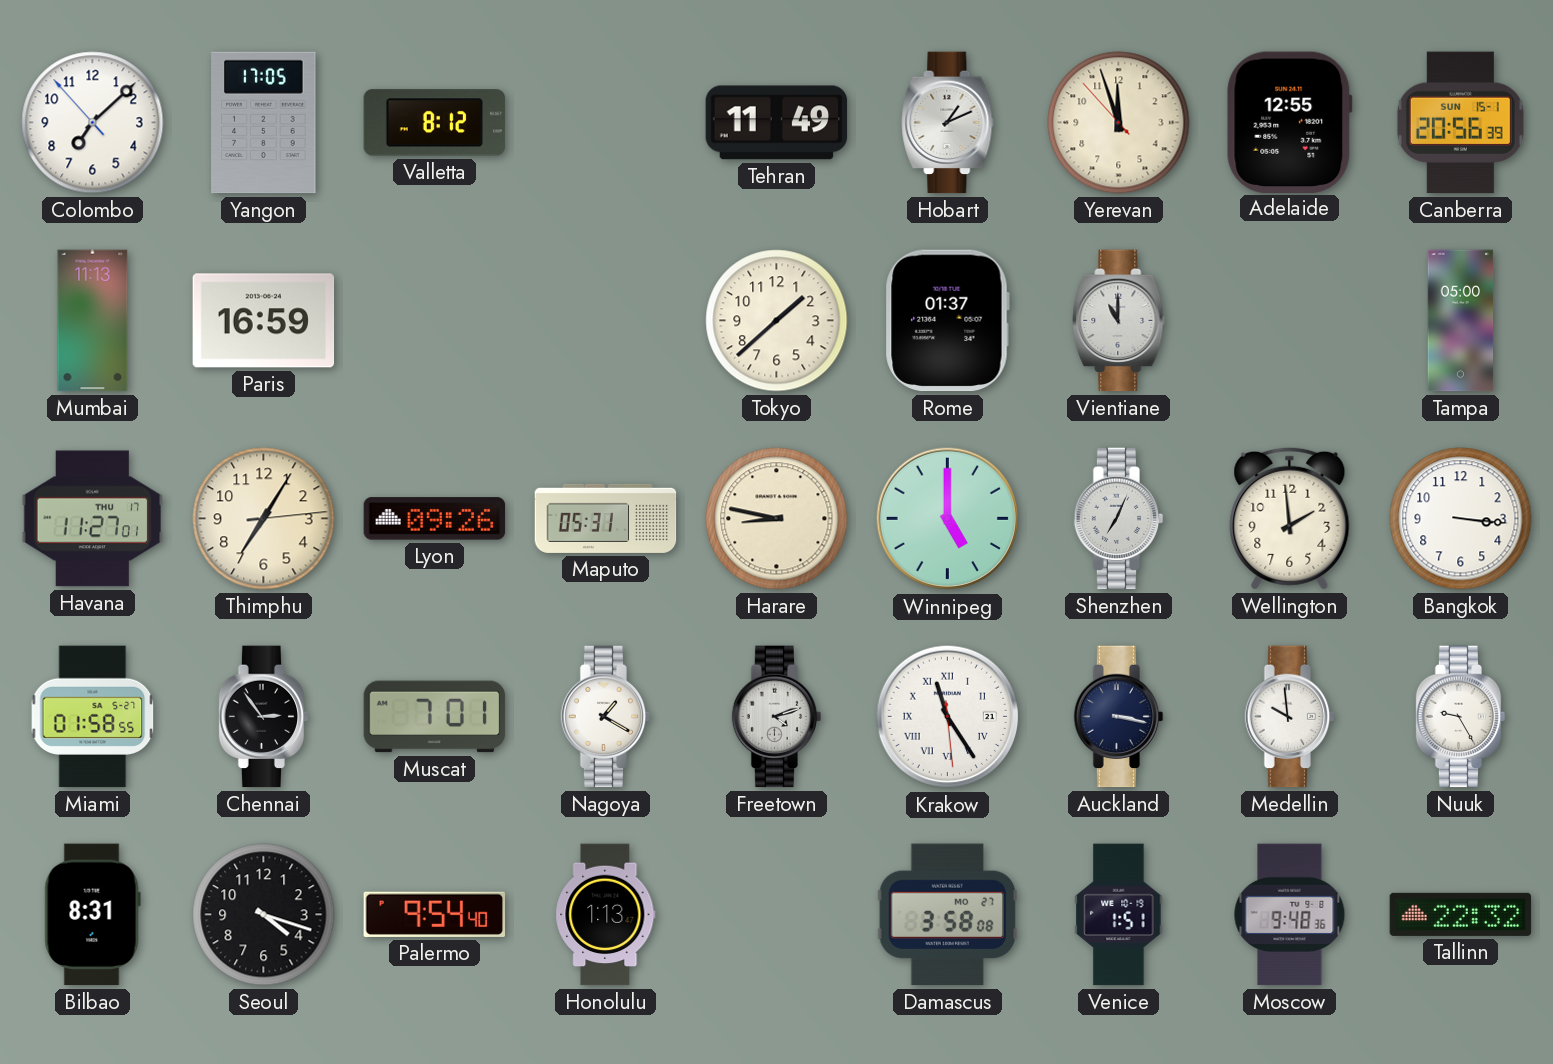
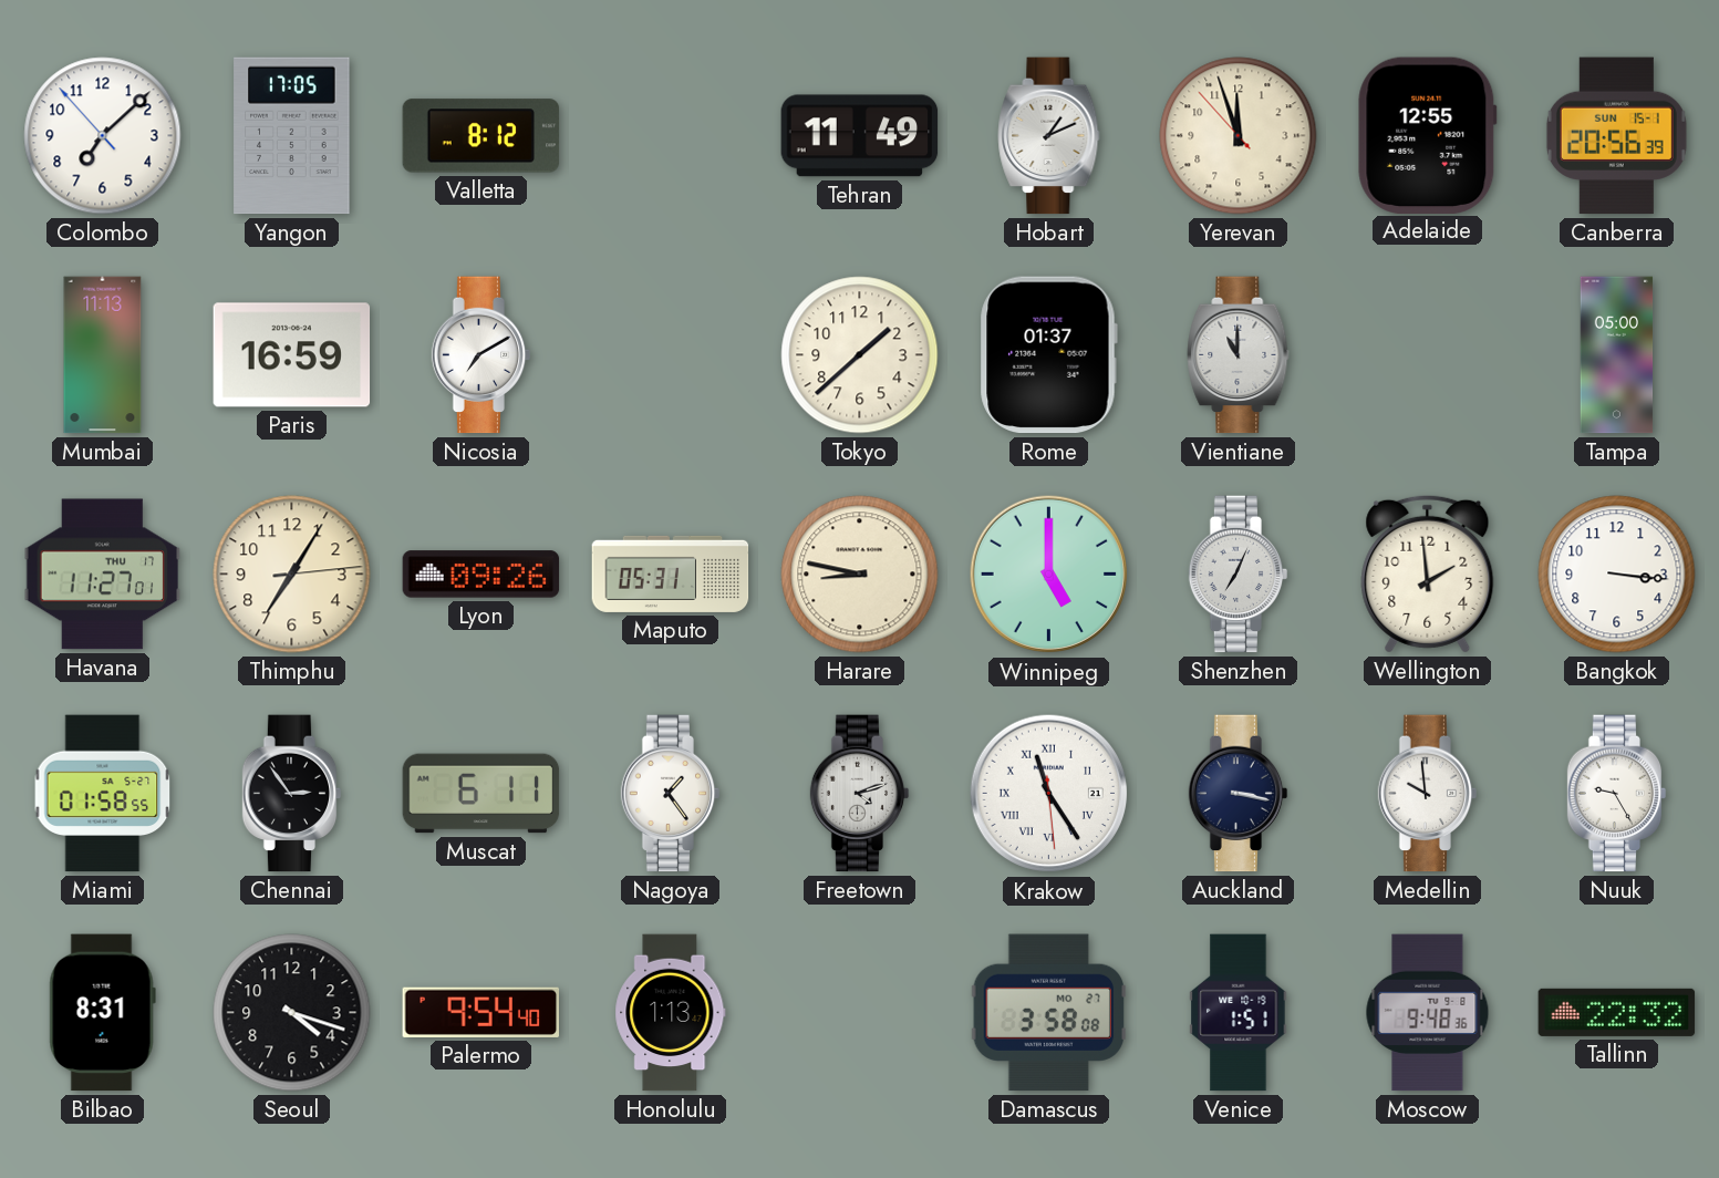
Nicosia: none -> 7:10 (481, 355)
Muscat: 7:01 -> 6:11 (481, 794)
Nagoya: 1:20 -> 1:24 (671, 794)
